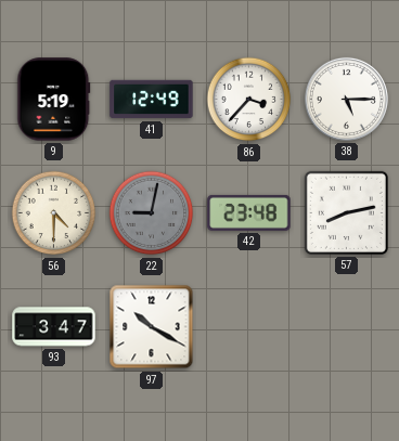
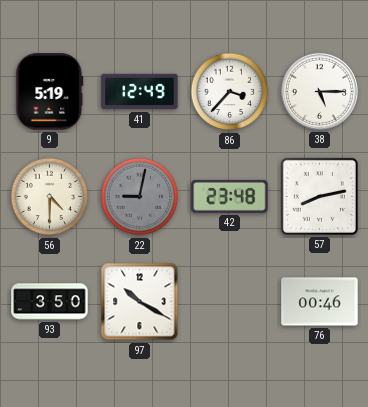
93: 3:47 -> 3:50 (50, 302)
76: none -> 00:46 (320, 302)
